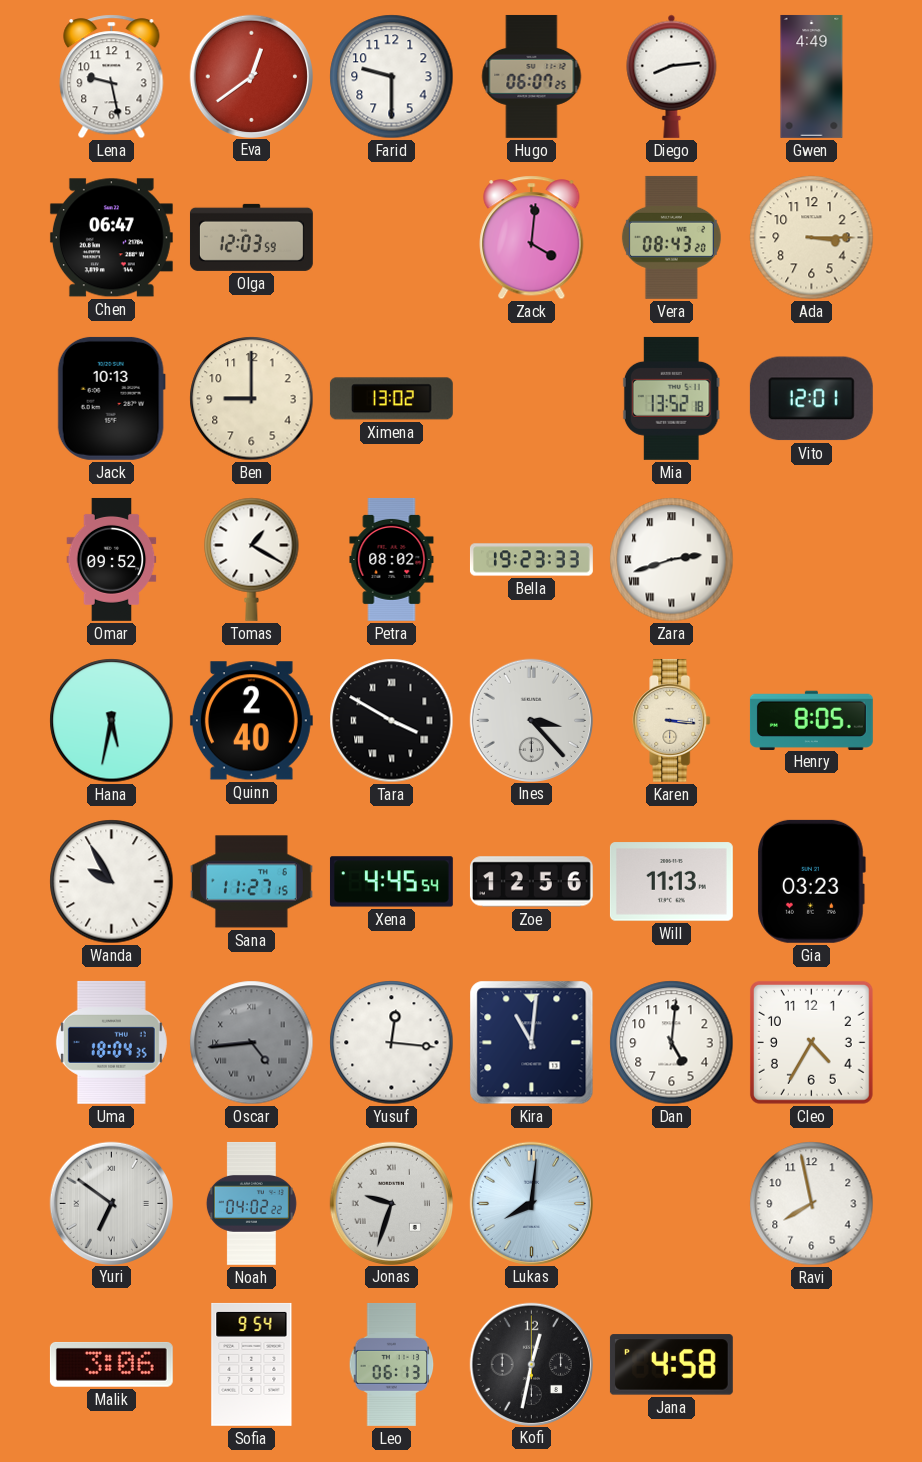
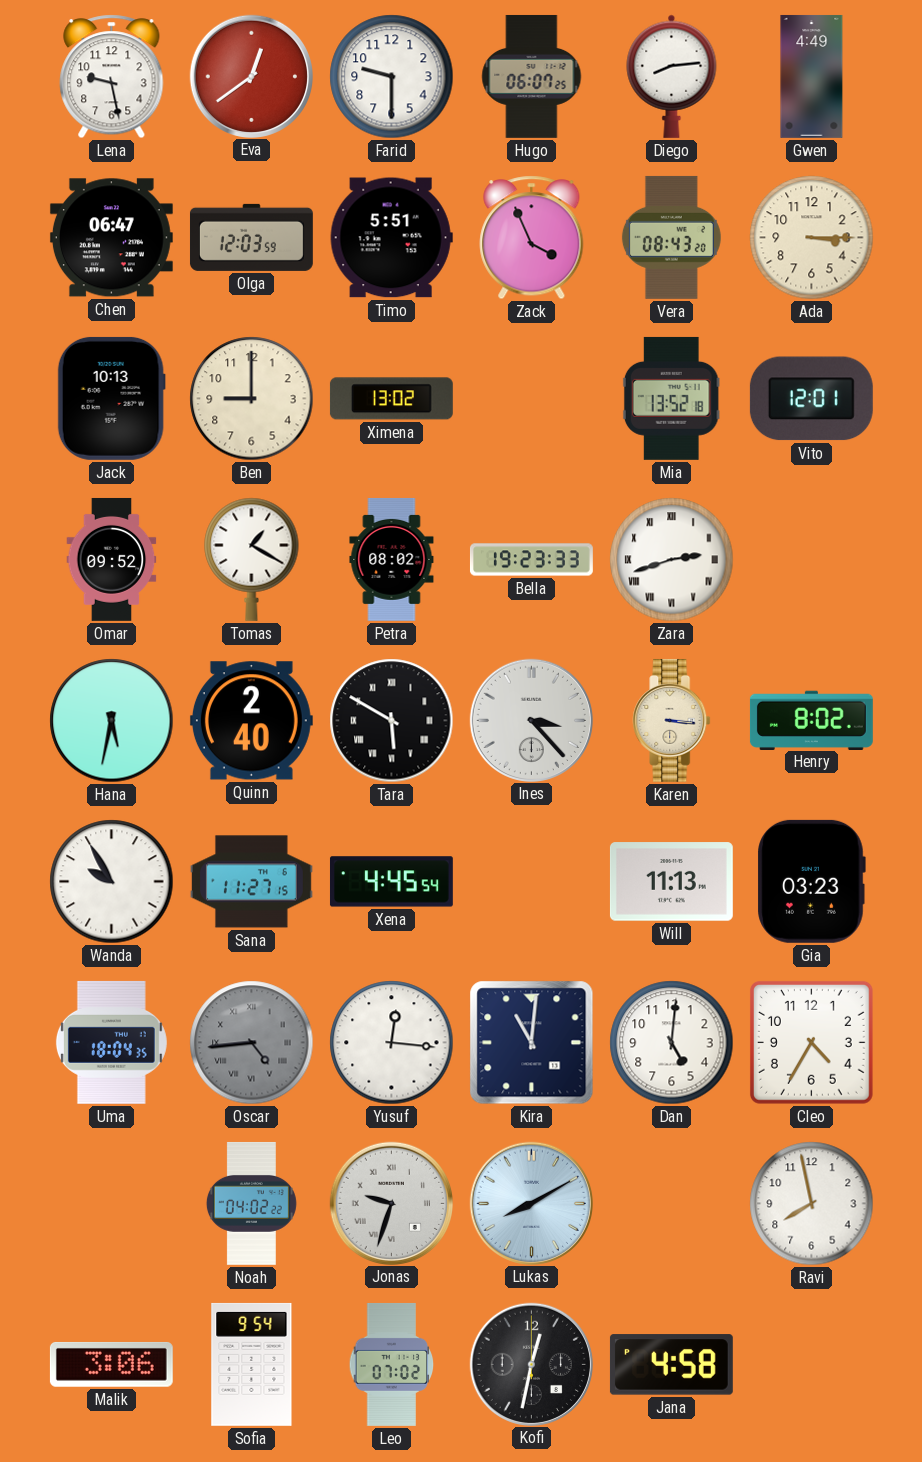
Timo: none -> 5:51 (391, 238)
Zack: 4:01 -> 3:56 (532, 238)
Tara: 3:50 -> 5:50 (392, 721)
Henry: 8:05 -> 8:02 (811, 720)
Zoe: 12:56 -> none (531, 882)
Yuri: 6:51 -> none (111, 1203)
Lukas: 8:01 -> 8:10 (531, 1203)
Leo: 06:13 -> 07:02 (392, 1364)
